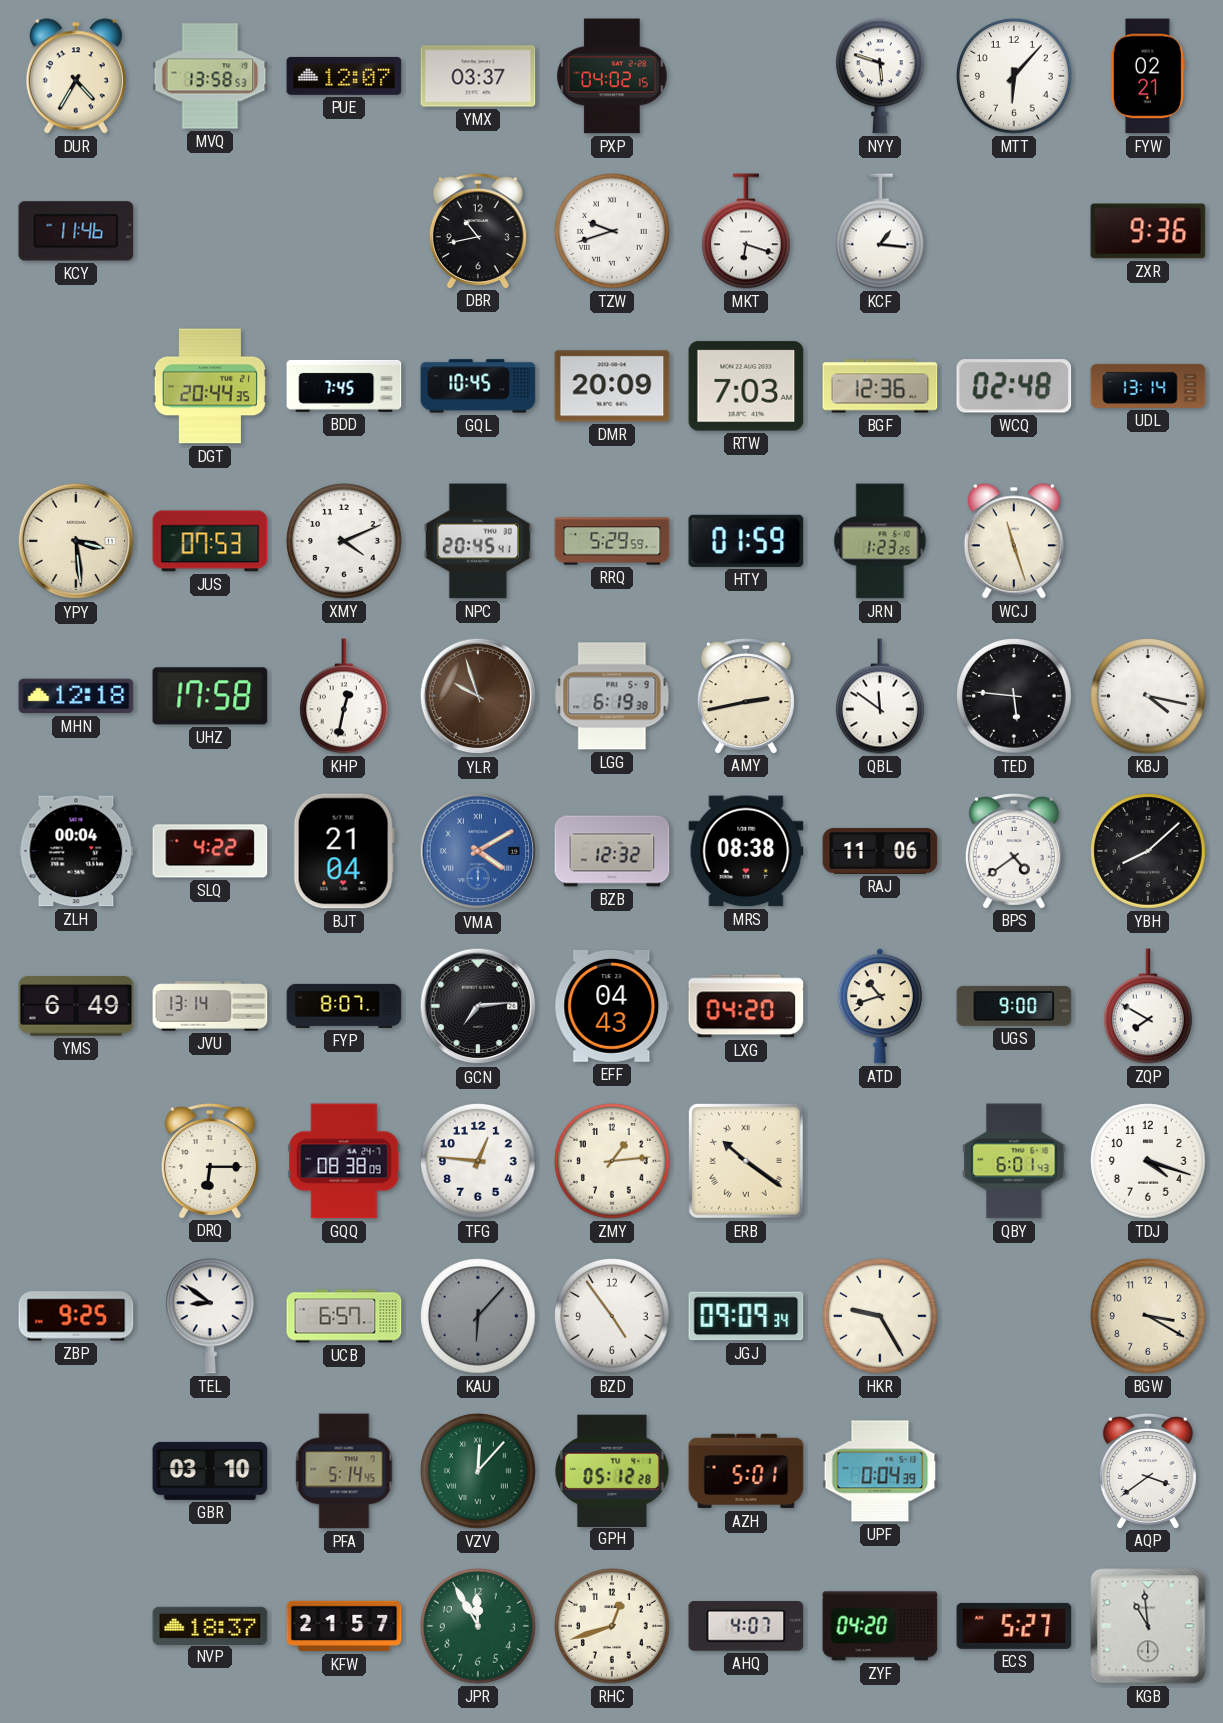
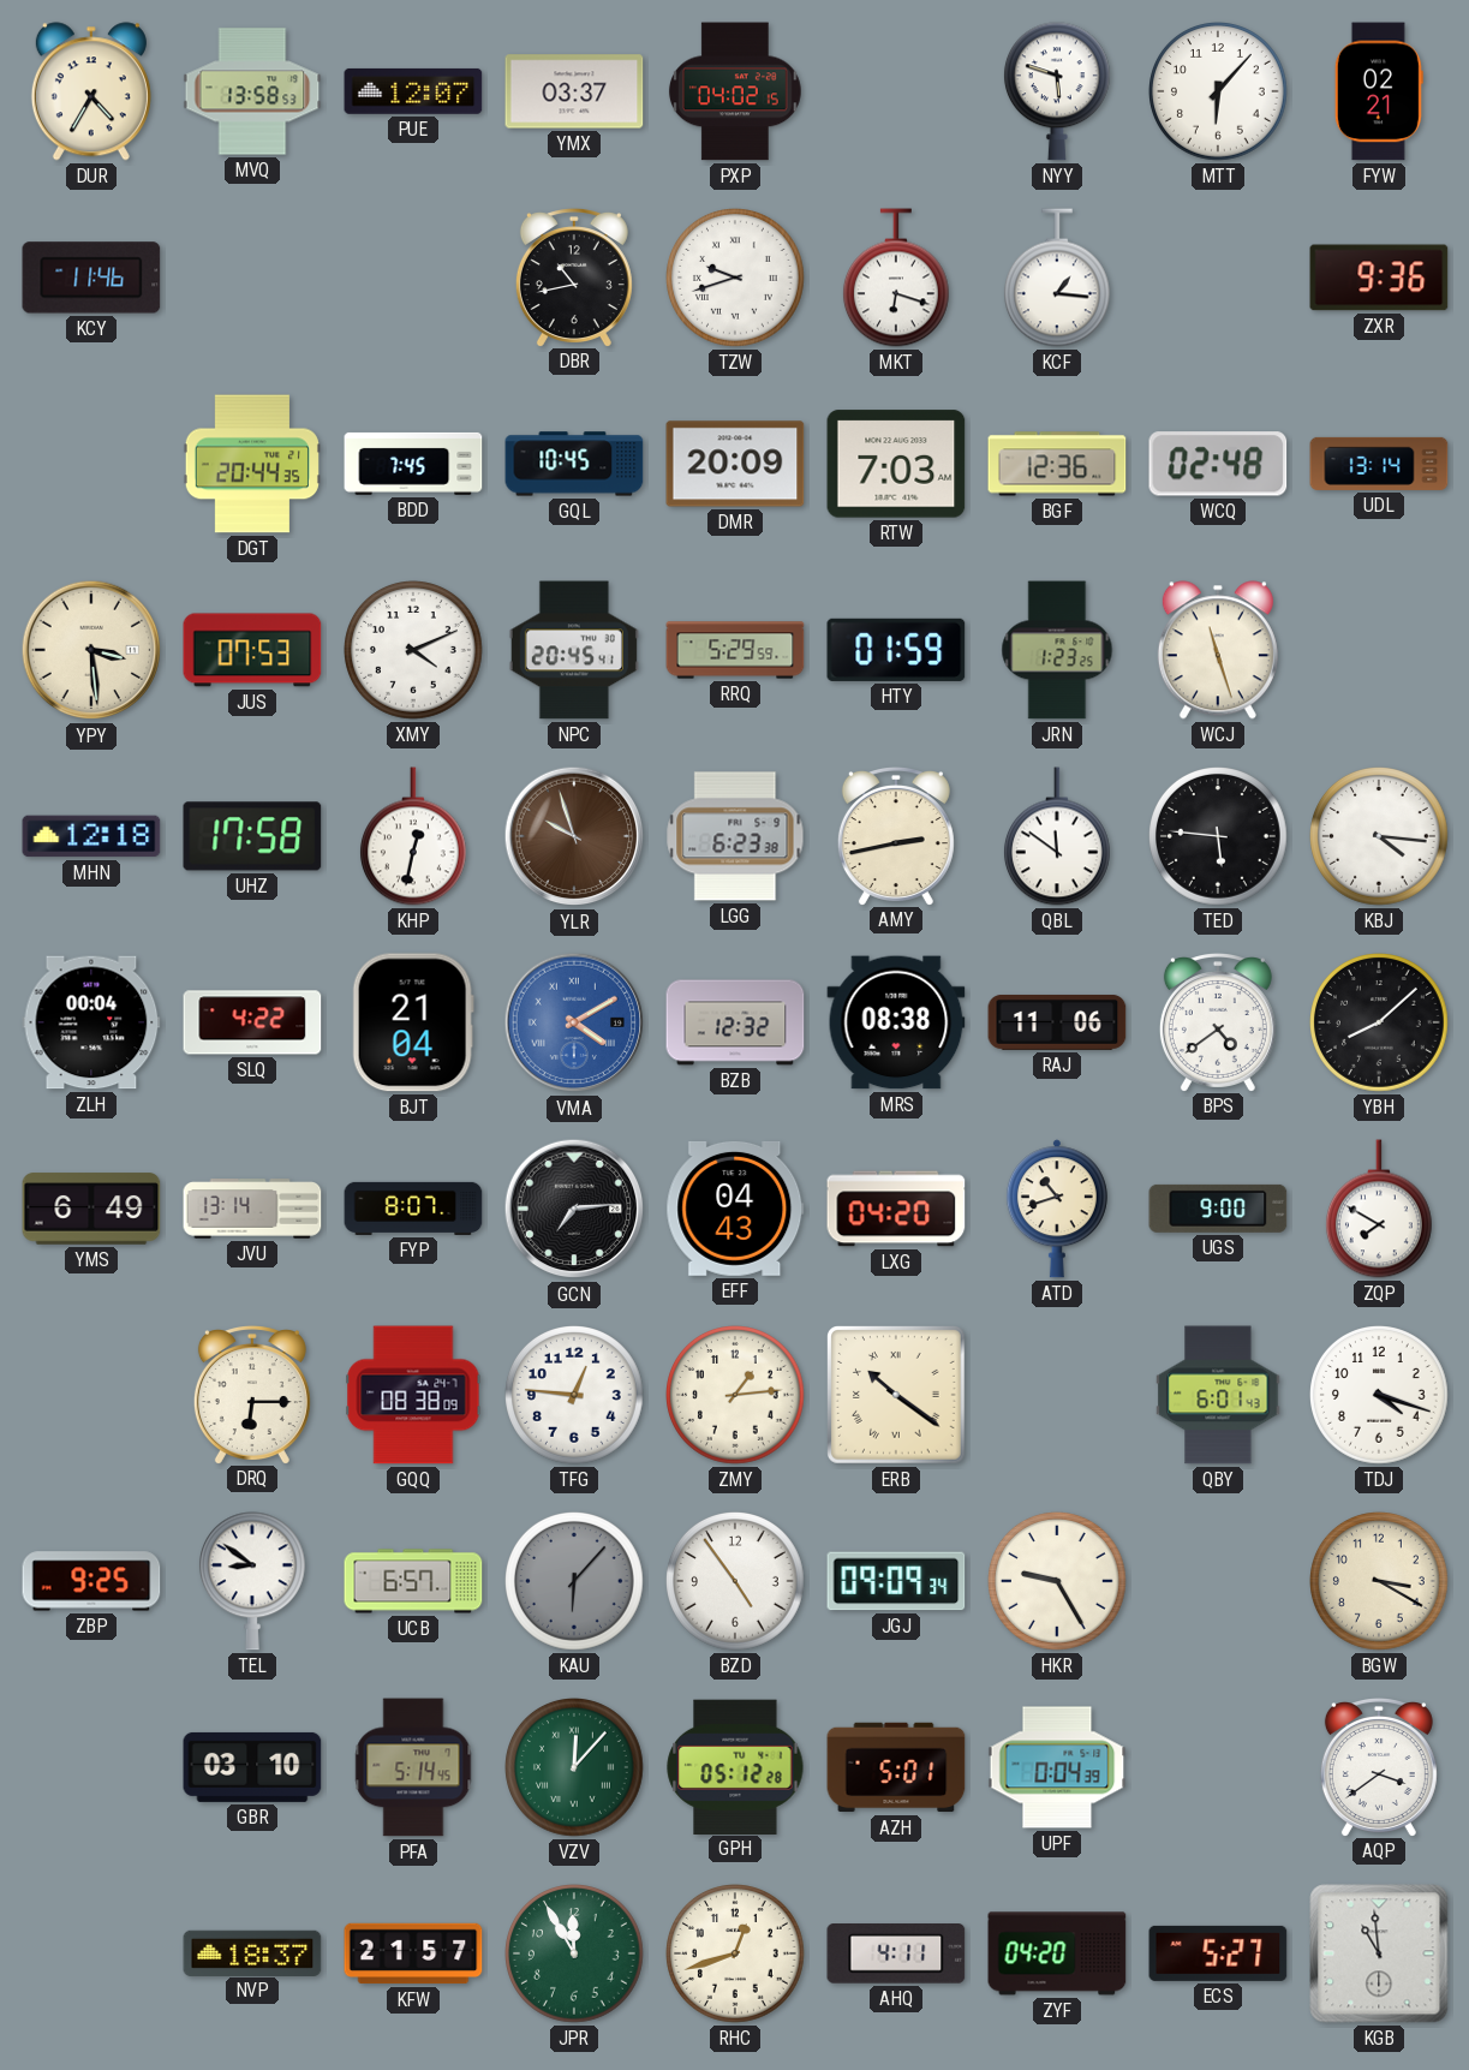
LGG: 6:19 -> 6:23 (735, 836)
KBJ: 4:17 -> 4:16 (1380, 837)
AHQ: 4:07 -> 4:11 (896, 1955)
